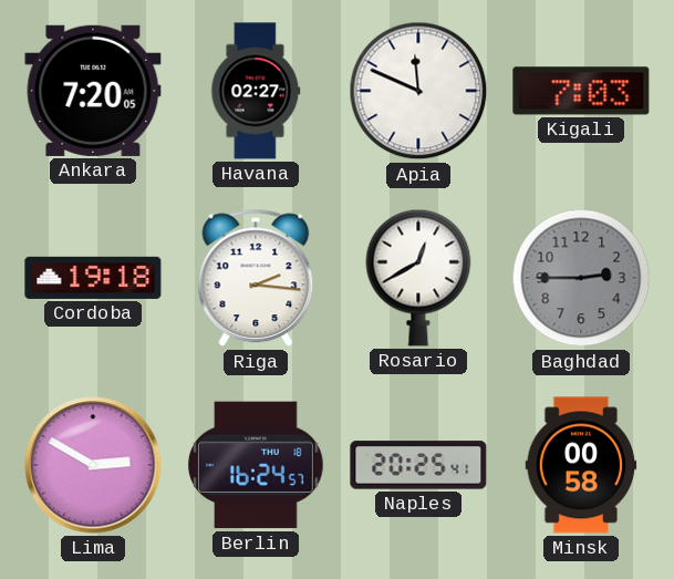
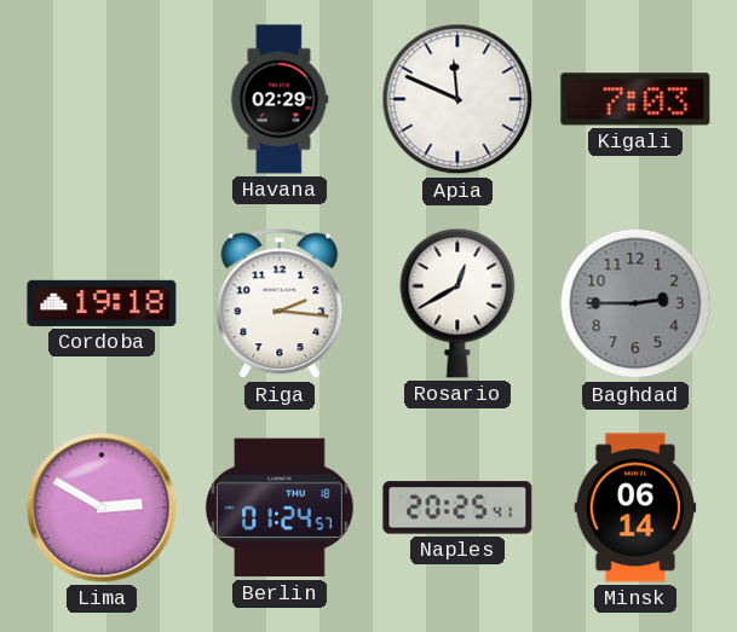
Ankara: 7:20 -> none (93, 91)
Havana: 02:27 -> 02:29 (280, 99)
Berlin: 16:24 -> 01:24 (280, 508)
Minsk: 00:58 -> 06:14 (635, 508)
